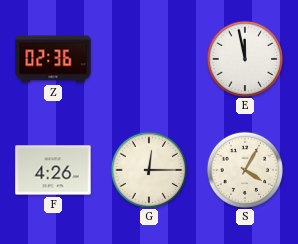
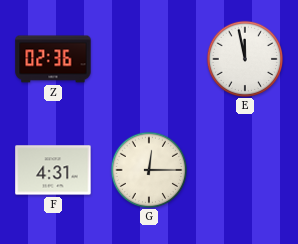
F: 4:26 -> 4:31 (53, 170)
S: 4:05 -> none (244, 169)
